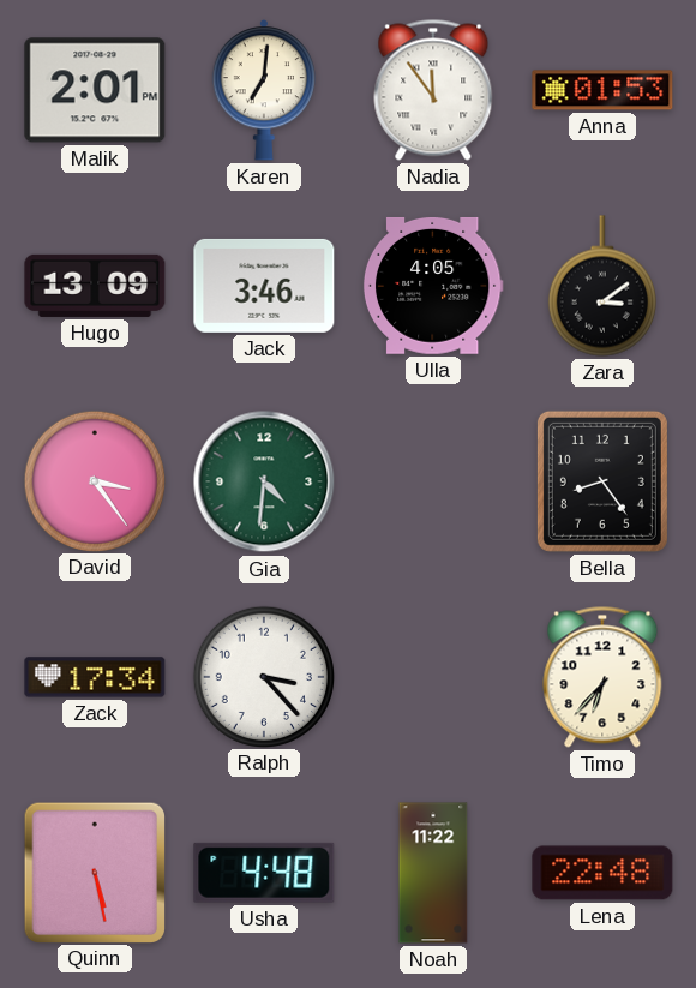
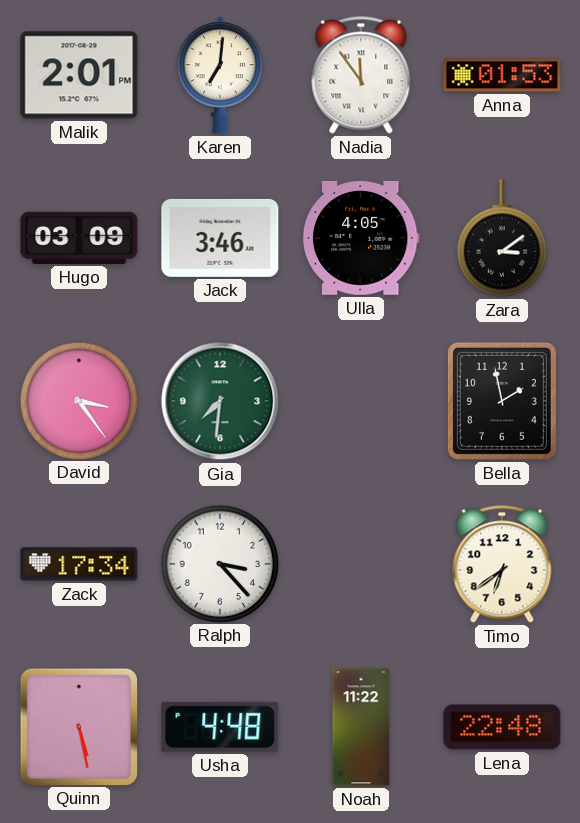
Hugo: 13:09 -> 03:09 (79, 238)
Gia: 4:31 -> 7:31 (220, 401)
Bella: 8:24 -> 1:58 (502, 401)
Timo: 6:37 -> 6:39 (502, 564)
